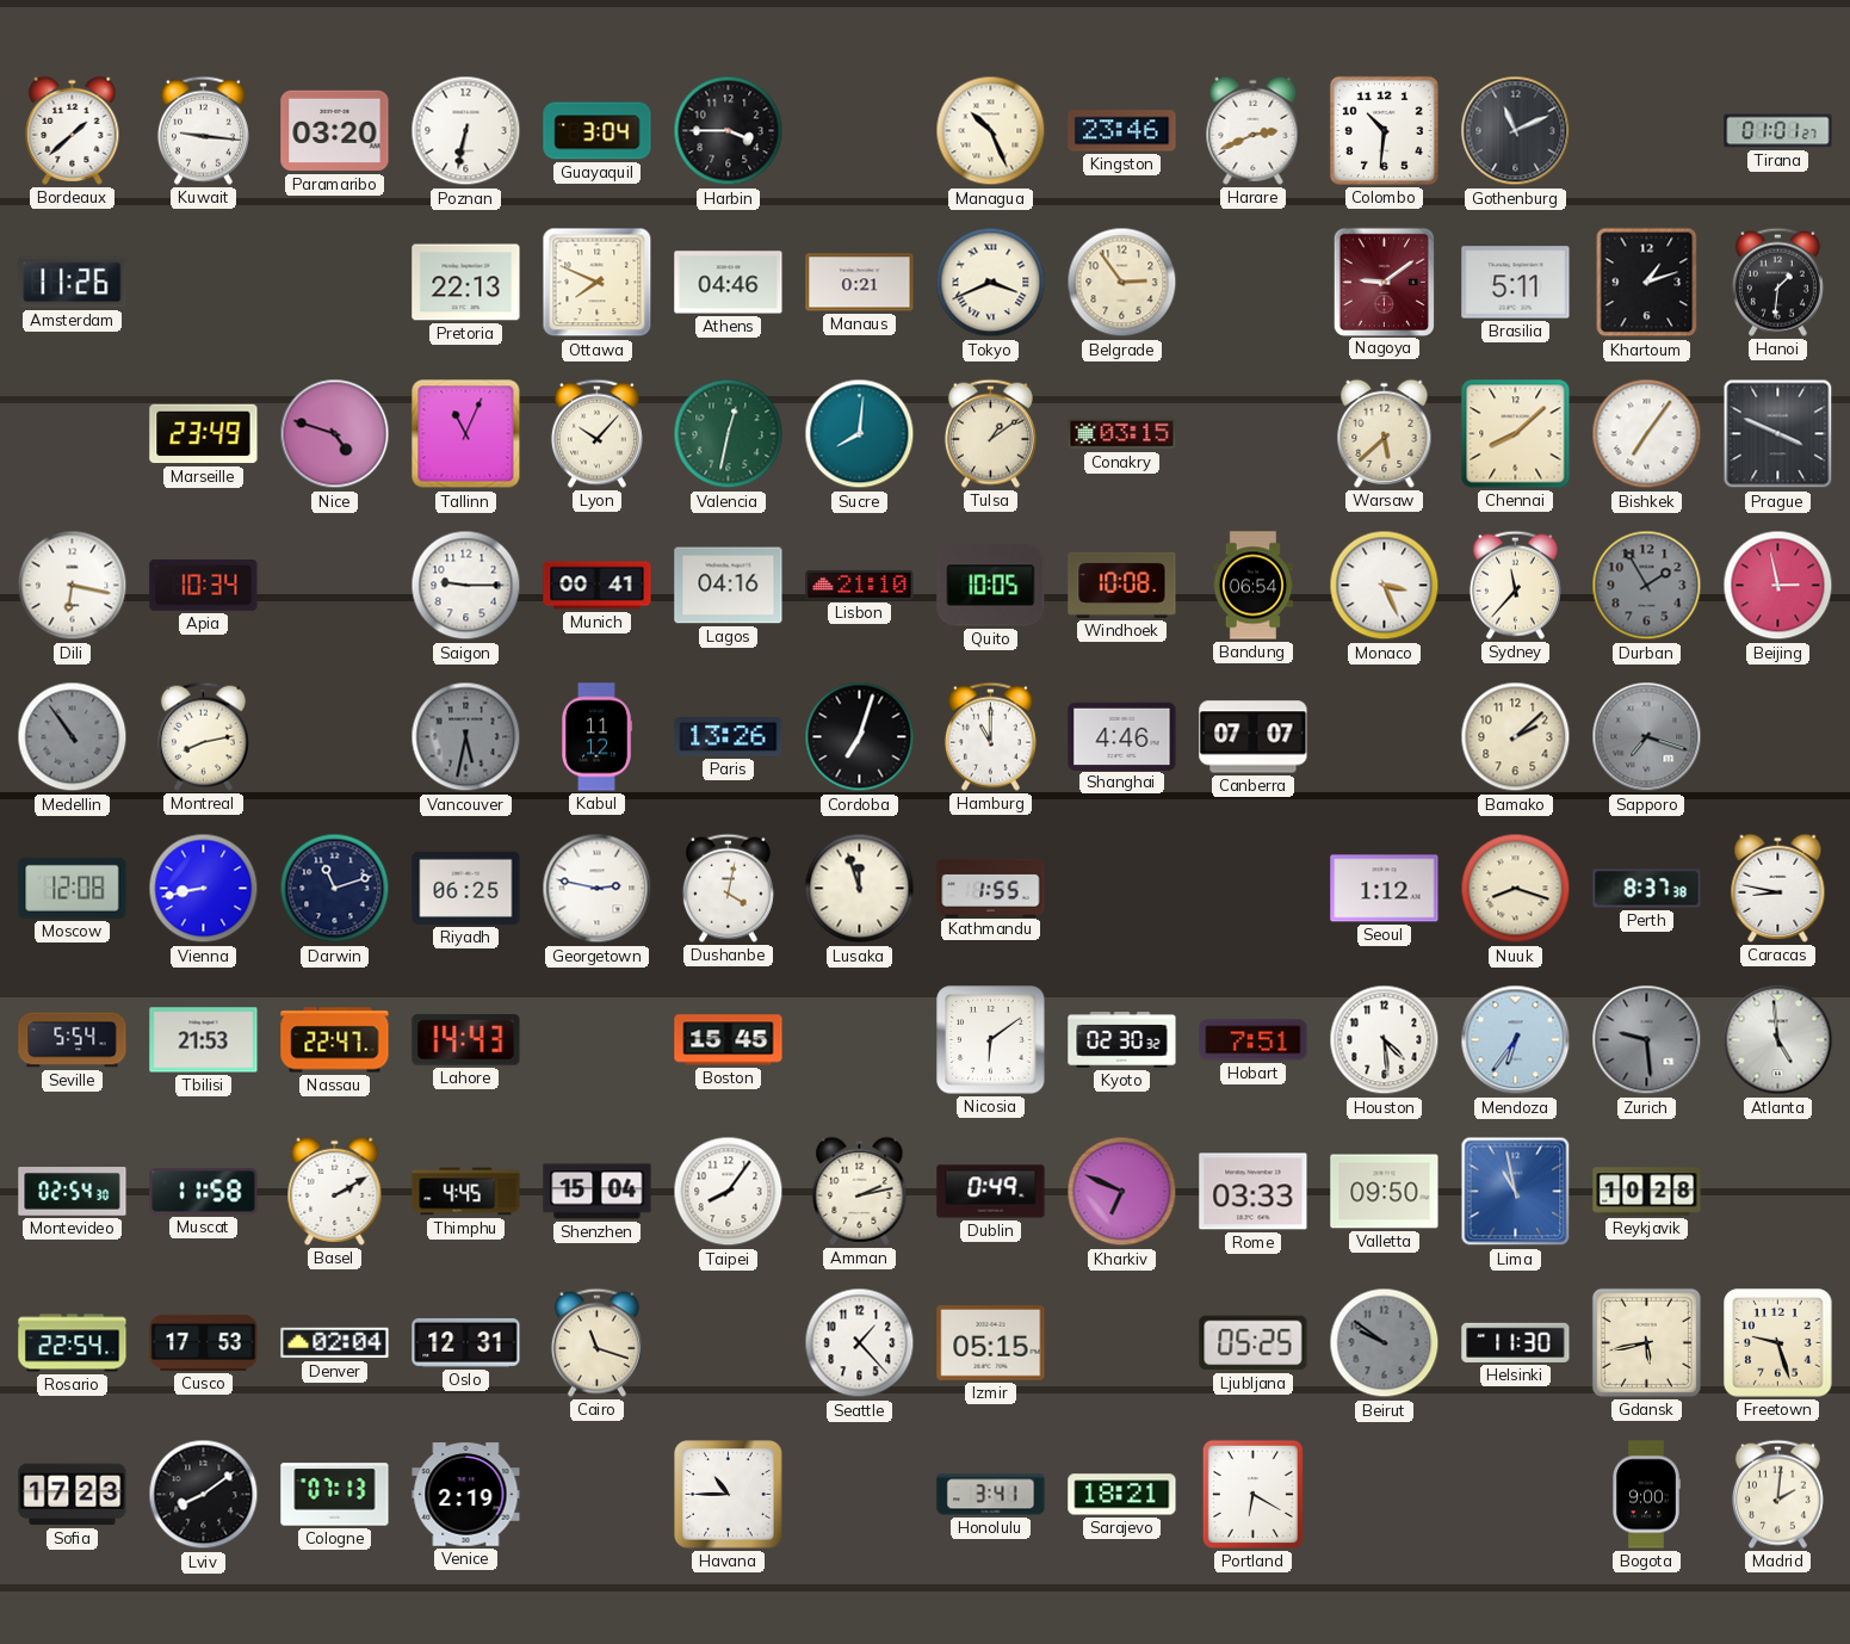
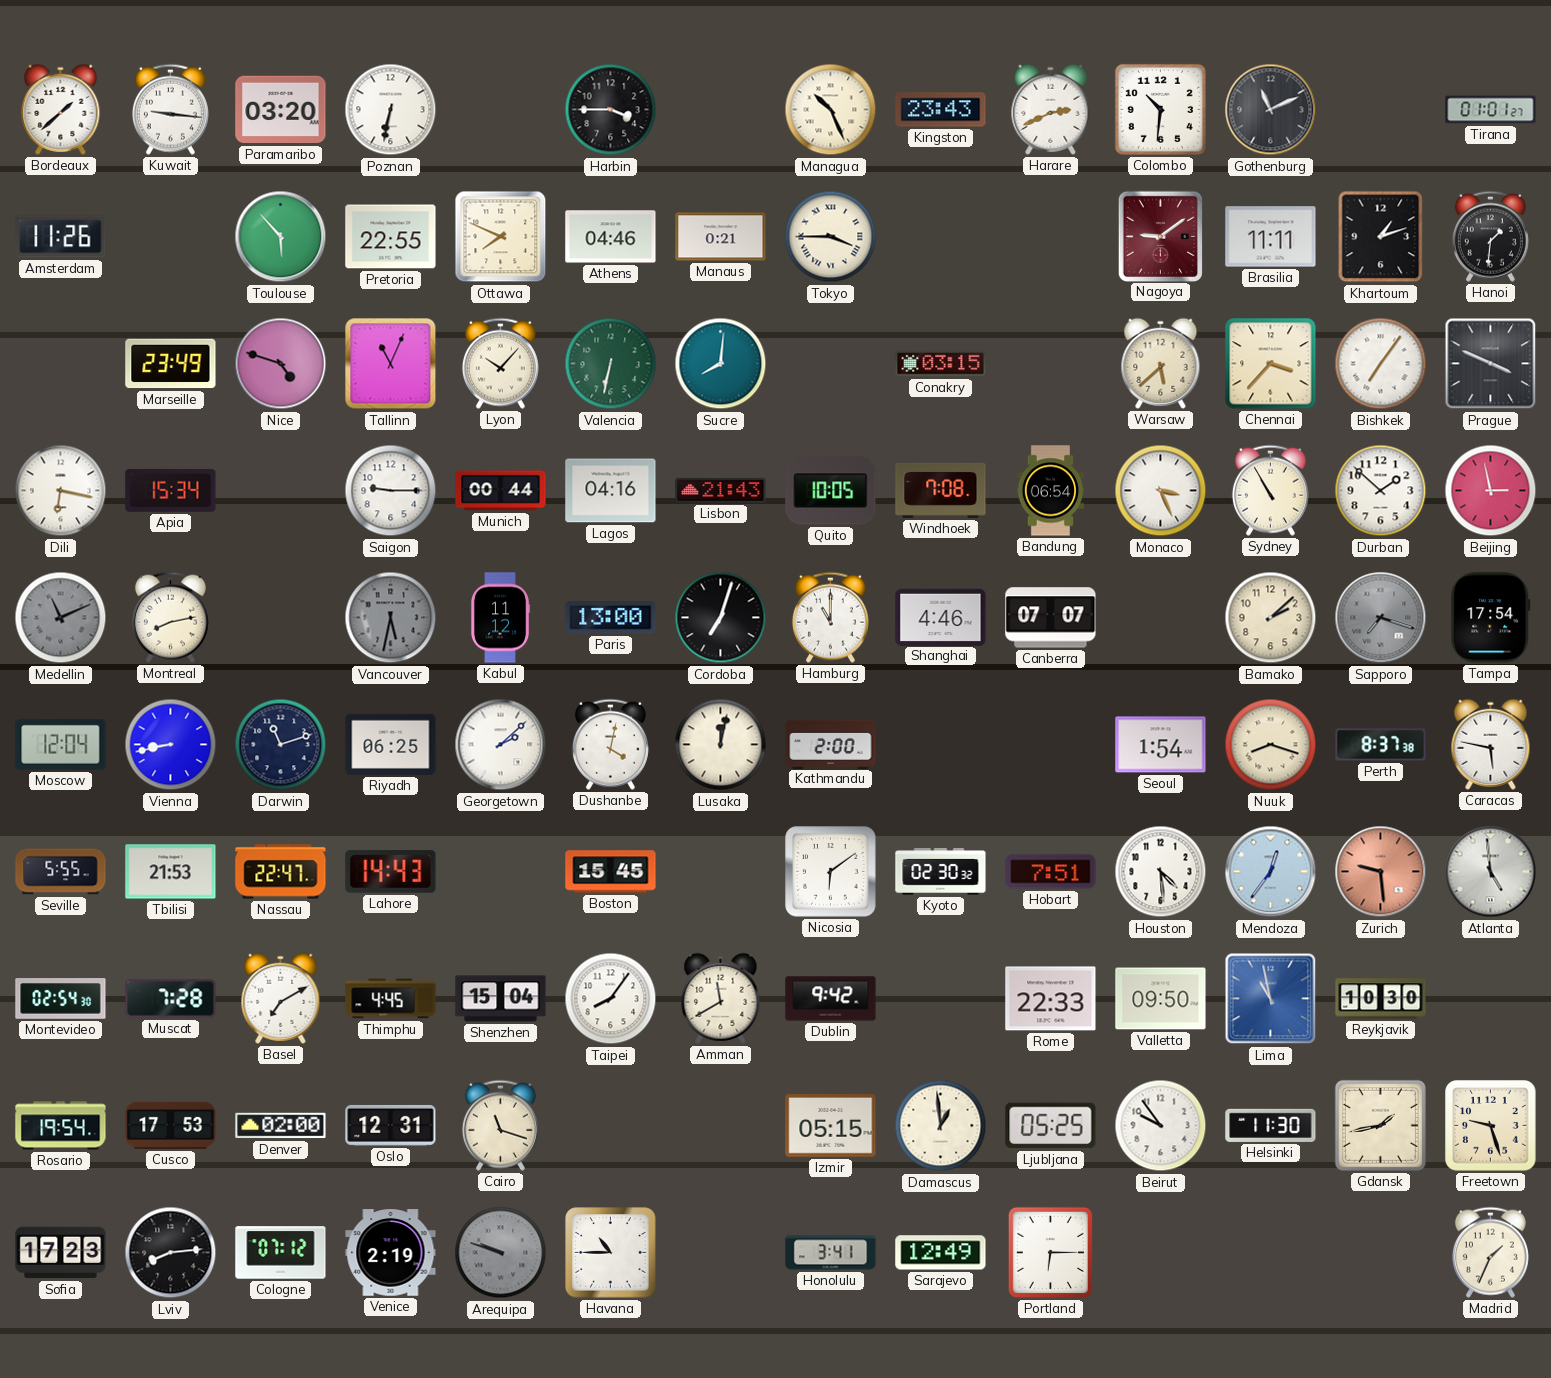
Guayaquil: 3:04 -> none (598, 131)
Kingston: 23:46 -> 23:43 (941, 110)
Toulouse: none -> 5:53 (281, 237)
Pretoria: 22:13 -> 22:55 (391, 237)
Tokyo: 3:41 -> 3:45 (831, 237)
Belgrade: 2:54 -> none (1122, 283)
Brasilia: 5:11 -> 11:11 (1271, 237)
Valencia: 12:32 -> 6:32 (611, 364)
Tulsa: 1:09 -> none (990, 433)
Chennai: 8:08 -> 3:37 (1271, 364)
Apia: 10:34 -> 15:34 (171, 490)
Munich: 00:41 -> 00:44 (501, 491)
Lisbon: 21:10 -> 21:43 (721, 490)
Windhoek: 10:08 -> 7:08 (941, 490)
Sydney: 11:37 -> 10:55 (1270, 490)
Durban: 1:55 -> 1:52 (1381, 491)
Durban dial: grey -> white (1381, 491)
Medellin: 10:54 -> 11:11 (61, 618)
Paris: 13:26 -> 13:00 (611, 618)
Tampa: none -> 17:54 (1491, 618)
Moscow: 12:08 -> 12:04 (61, 744)
Georgetown: 2:47 -> 2:08 (501, 745)
Lusaka: 11:57 -> 12:02 (721, 745)
Kathmandu: 1:55 -> 2:00 (831, 744)
Seoul: 1:12 -> 1:54 (1161, 745)
Caracas: 8:47 -> 5:47 (1491, 744)
Seville: 5:54 -> 5:55 (61, 872)
Mendoza: 6:36 -> 12:36 (1271, 872)
Zurich dial: grey -> salmon (1381, 872)
Muscat: 11:58 -> 7:28 (171, 999)
Basel: 2:10 -> 7:10 (281, 998)
Amman: 2:13 -> 11:40 (721, 998)
Dublin: 0:49 -> 9:42 (831, 999)
Kharkiv: 6:49 -> none (1122, 1192)
Rome: 03:33 -> 22:33 (1051, 999)
Reykjavik: 10:28 -> 10:30 (1381, 999)
Rosario: 22:54 -> 19:54 (61, 1126)
Denver: 02:04 -> 02:00 (281, 1126)
Seattle: 1:23 -> none (860, 1343)
Damascus: none -> 12:59 (941, 1126)
Beirut: 9:51 -> 9:54 (1161, 1126)
Beirut dial: grey -> white (1161, 1126)
Gdansk: 5:43 -> 1:43 (1380, 1125)
Lviv: 8:09 -> 8:14 (171, 1253)
Cologne: 07:13 -> 07:12 (281, 1253)
Arequipa: none -> 9:48 (501, 1253)
Sarajevo: 18:21 -> 12:49 (941, 1253)
Portland: 6:20 -> 6:15 (1050, 1252)
Bogota: 9:00 -> none (1647, 1495)
Madrid: 2:01 -> 1:34 (1490, 1252)
